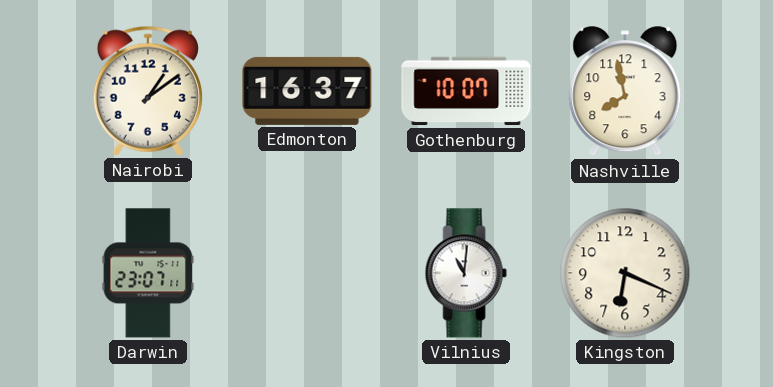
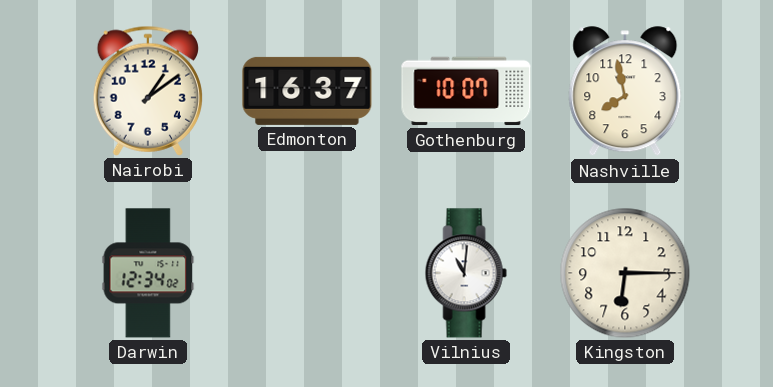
Darwin: 23:07 -> 12:34 (148, 273)
Kingston: 6:19 -> 6:15 (625, 273)
